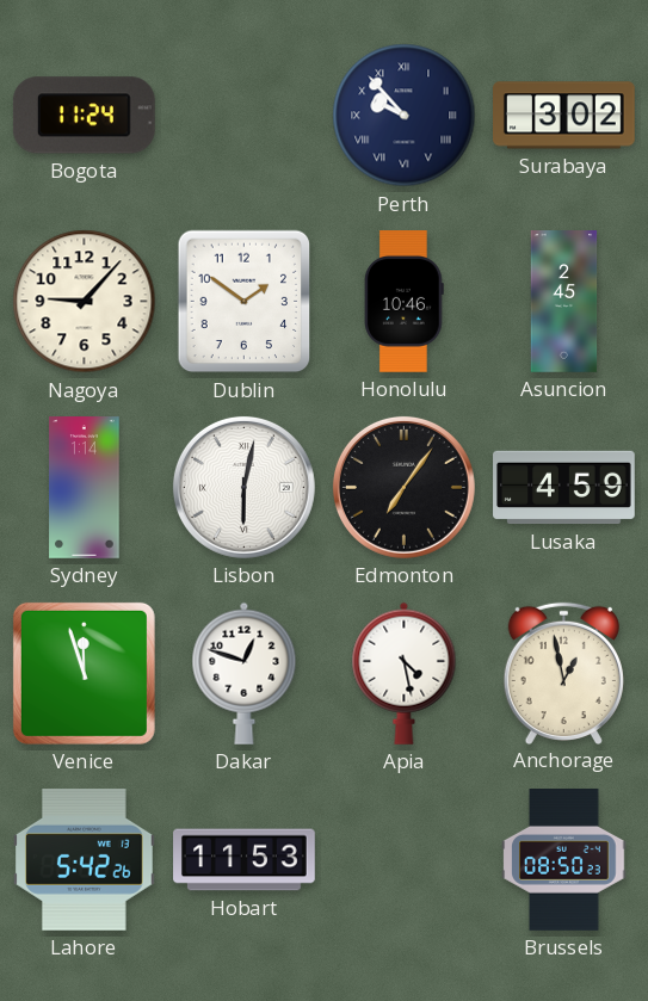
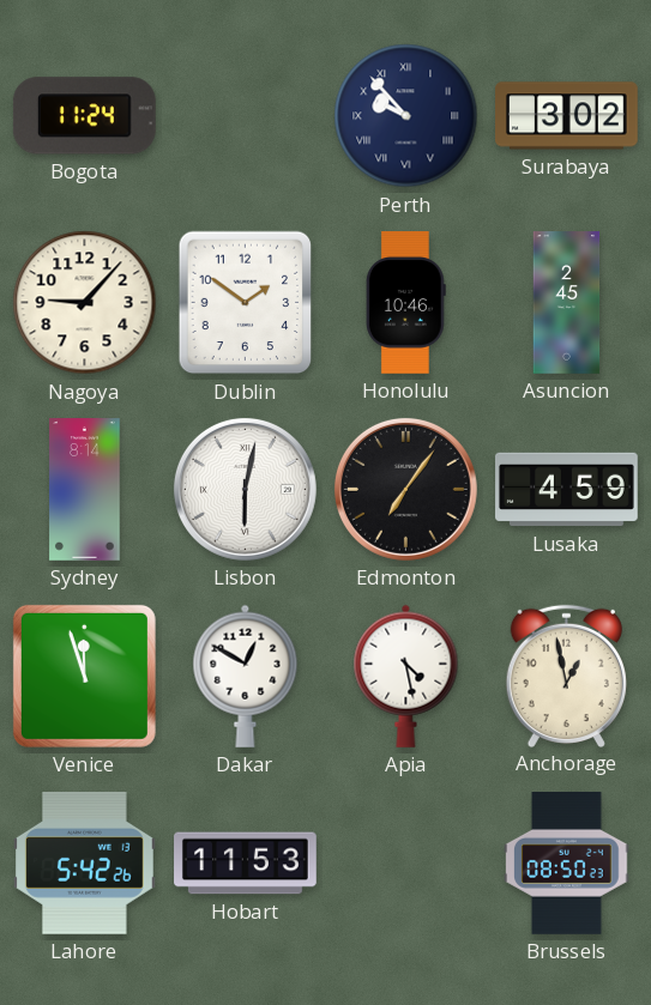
Sydney: 1:14 -> 8:14 (85, 490)
Dakar: 12:48 -> 12:50 (246, 676)
